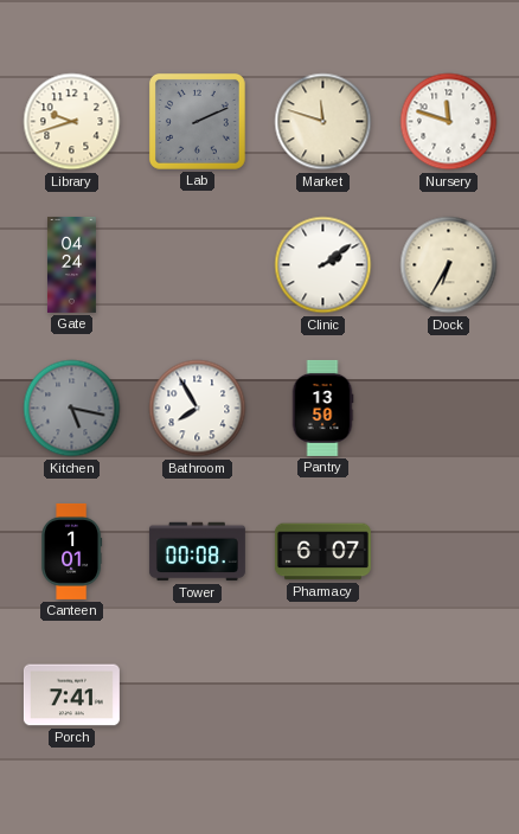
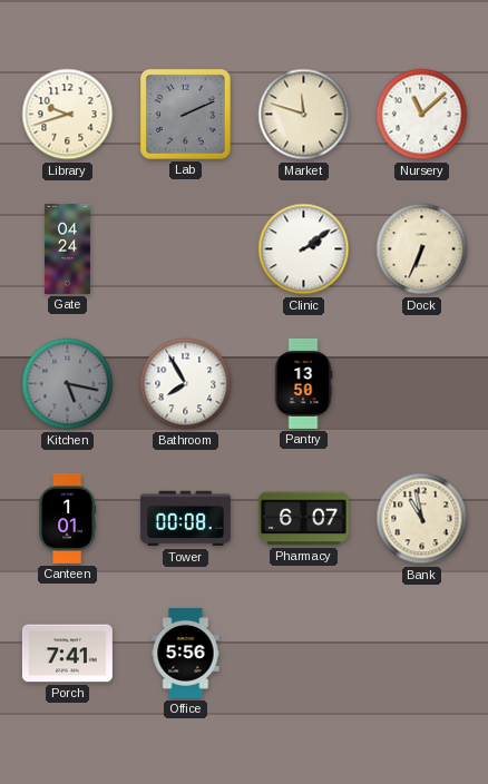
Nursery: 11:48 -> 11:08 (422, 115)
Dock: 6:35 -> 6:34 (422, 249)
Bank: none -> 10:58 (422, 519)
Office: none -> 5:56 (186, 653)
